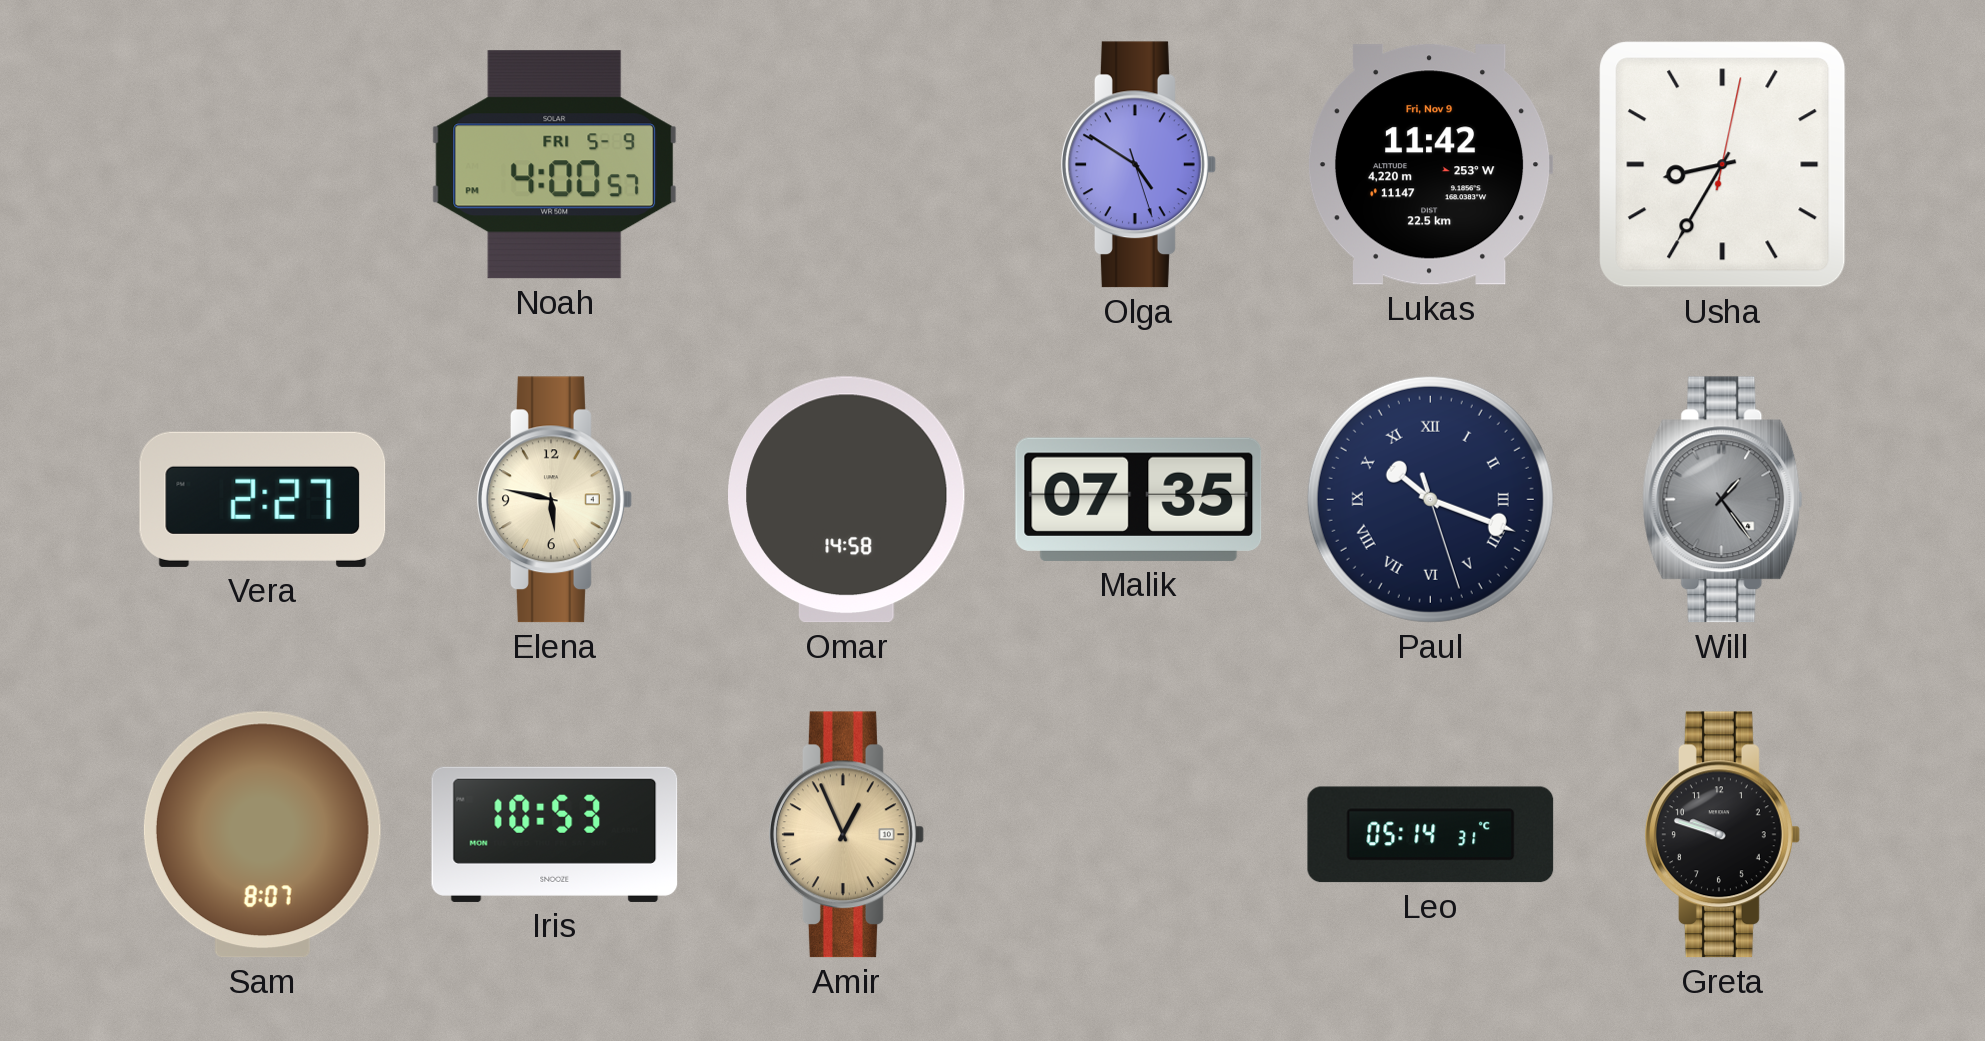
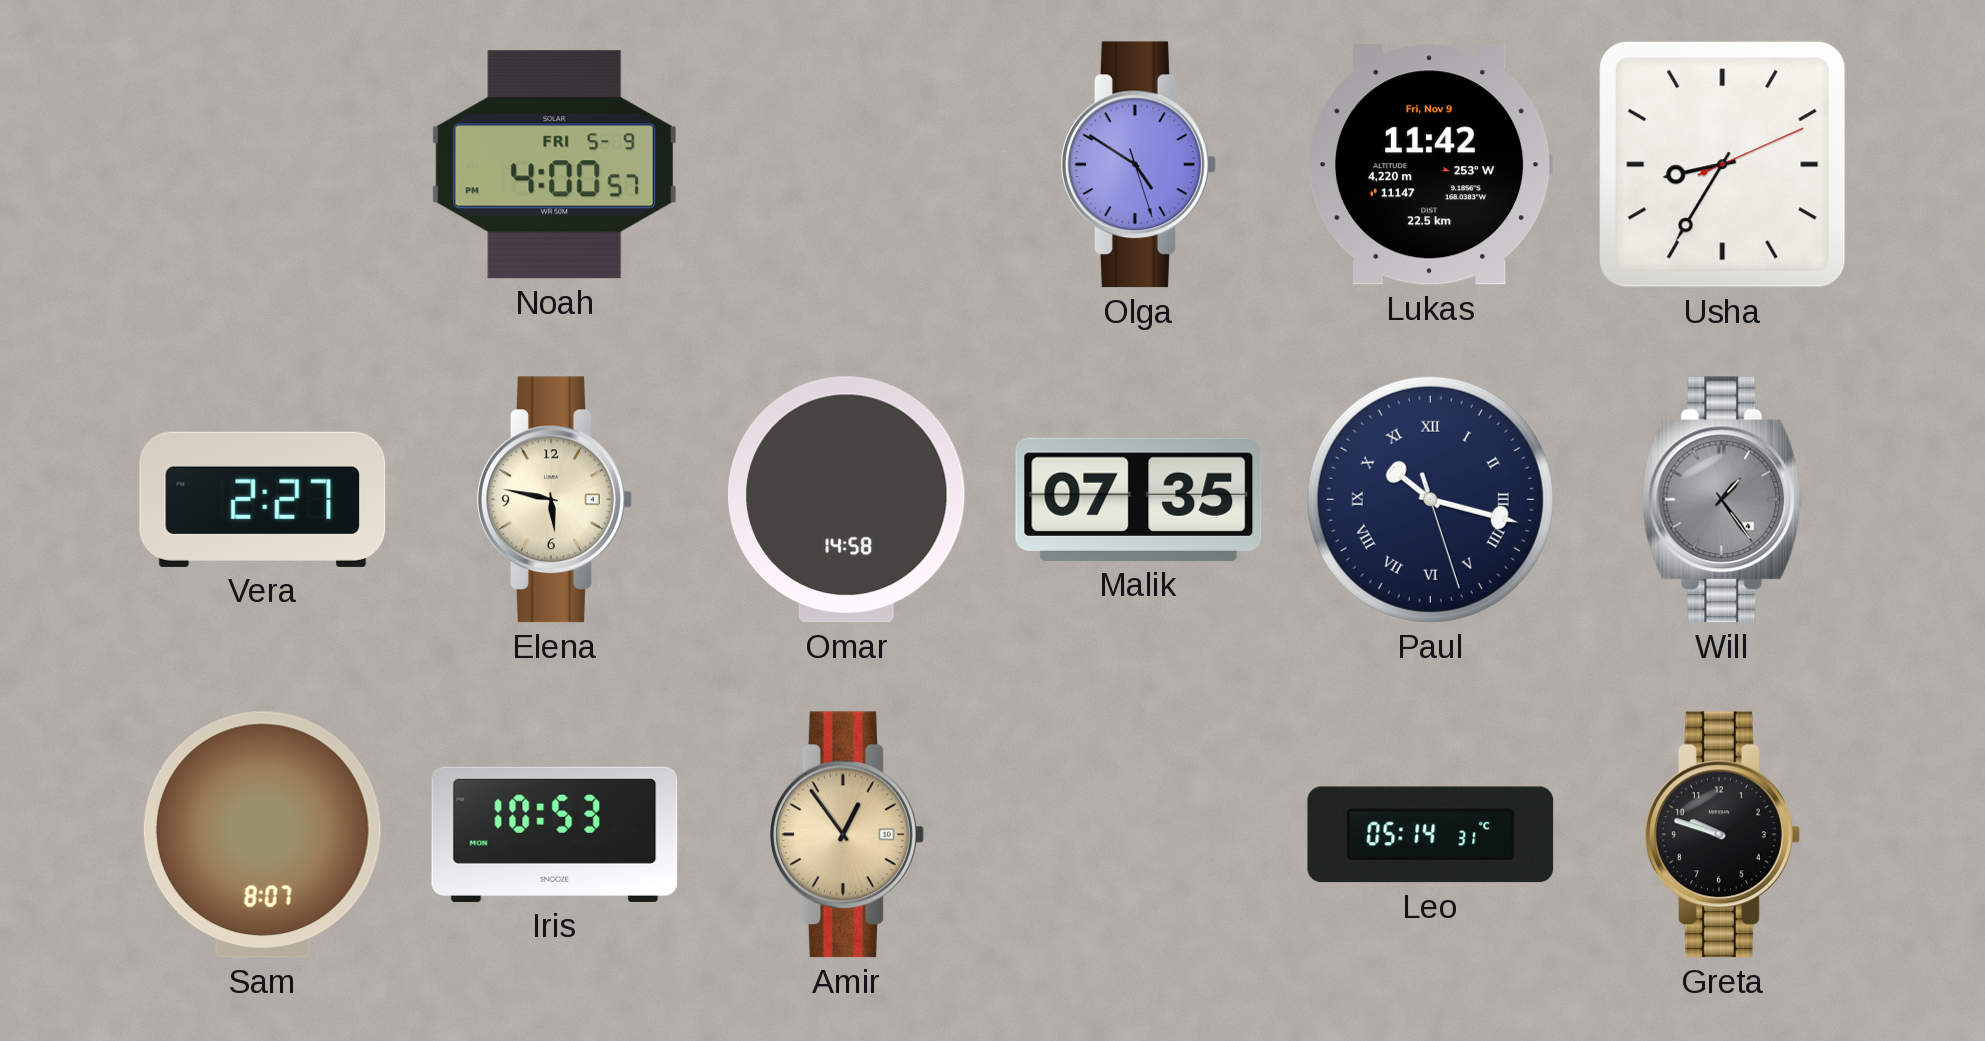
Usha: 8:35:02 -> 8:35:11 (1723, 165)
Paul: 10:18 -> 10:17 (1430, 499)
Amir: 12:56 -> 12:54 (847, 835)
